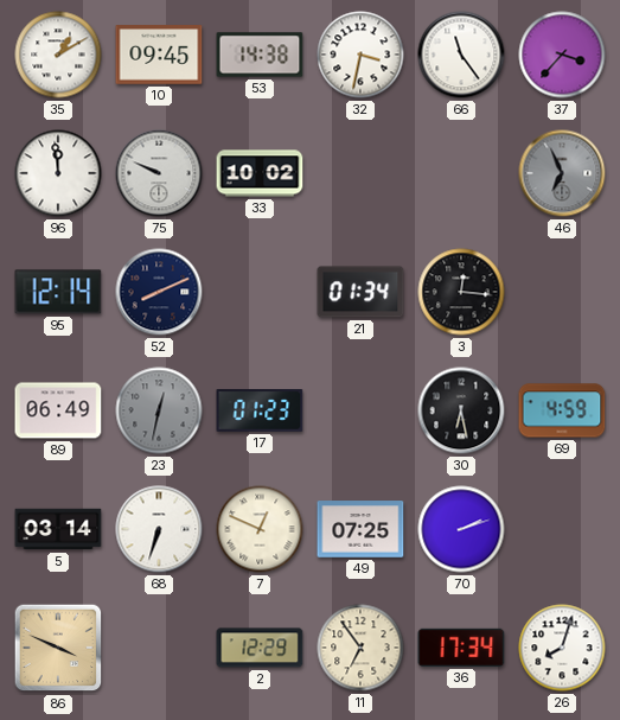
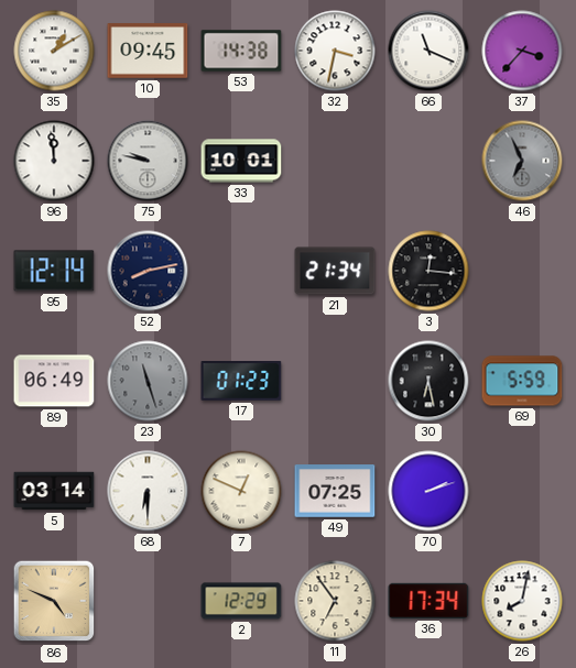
66: 11:24 -> 11:19 (428, 51)
75: 9:49 -> 9:47 (148, 161)
33: 10:02 -> 10:01 (241, 161)
52: 8:11 -> 8:13 (148, 271)
21: 01:34 -> 21:34 (335, 271)
23: 12:32 -> 11:27 (148, 381)
69: 4:59 -> 5:59 (522, 381)
68: 6:33 -> 6:30 (148, 491)
86: 3:49 -> 4:49 (54, 601)
26: 8:03 -> 8:02 (522, 601)
